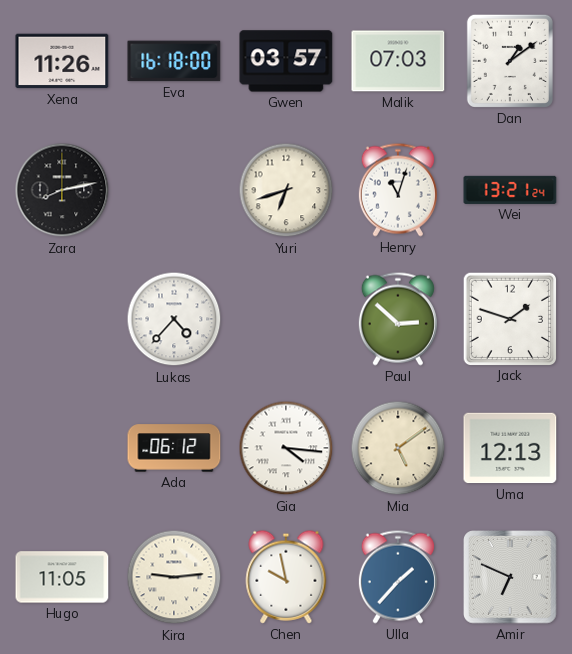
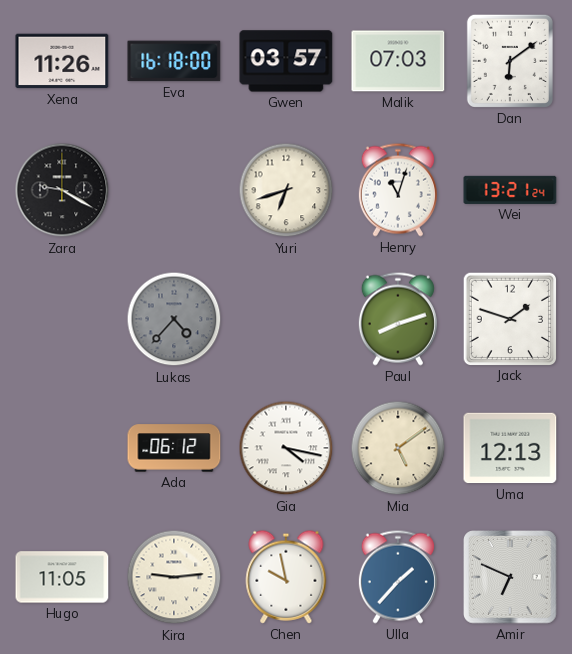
Dan: 1:09 -> 6:09 (510, 61)
Zara: 8:13 -> 9:20 (62, 190)
Lukas dial: white -> grey (174, 319)
Paul: 2:52 -> 8:12 (398, 319)
Gia: 4:16 -> 4:17 (286, 448)
